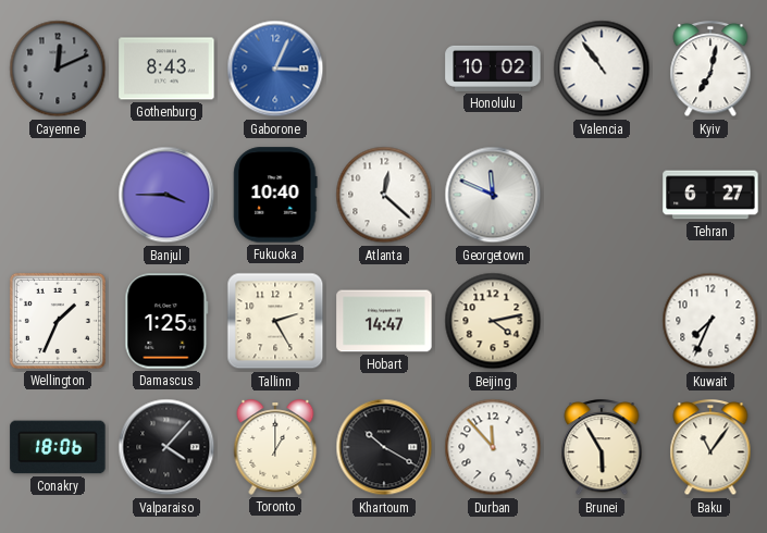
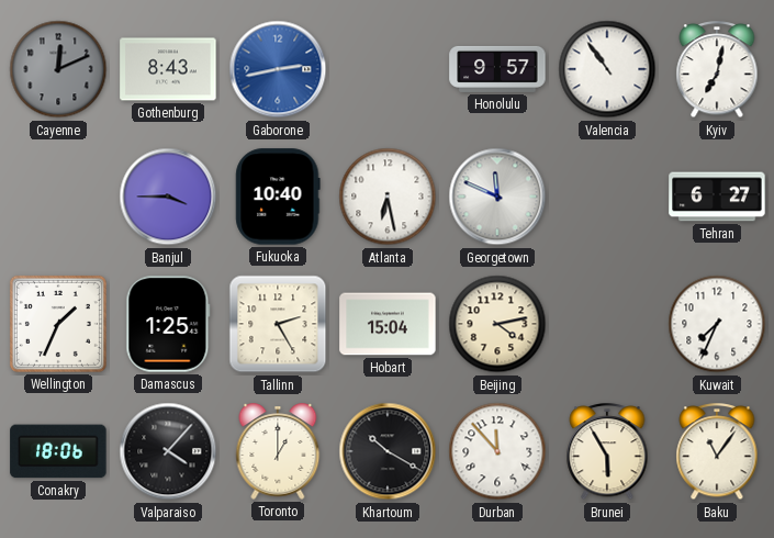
Gaborone: 3:04 -> 2:43 (278, 69)
Honolulu: 10:02 -> 9:57 (497, 69)
Atlanta: 12:22 -> 6:28 (388, 197)
Hobart: 14:47 -> 15:04 (388, 324)
